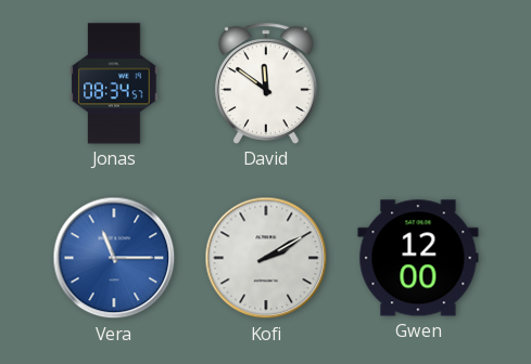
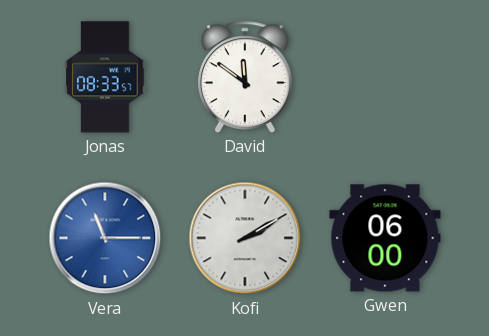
Jonas: 08:34 -> 08:33 (105, 77)
Gwen: 12:00 -> 06:00 (385, 238)
